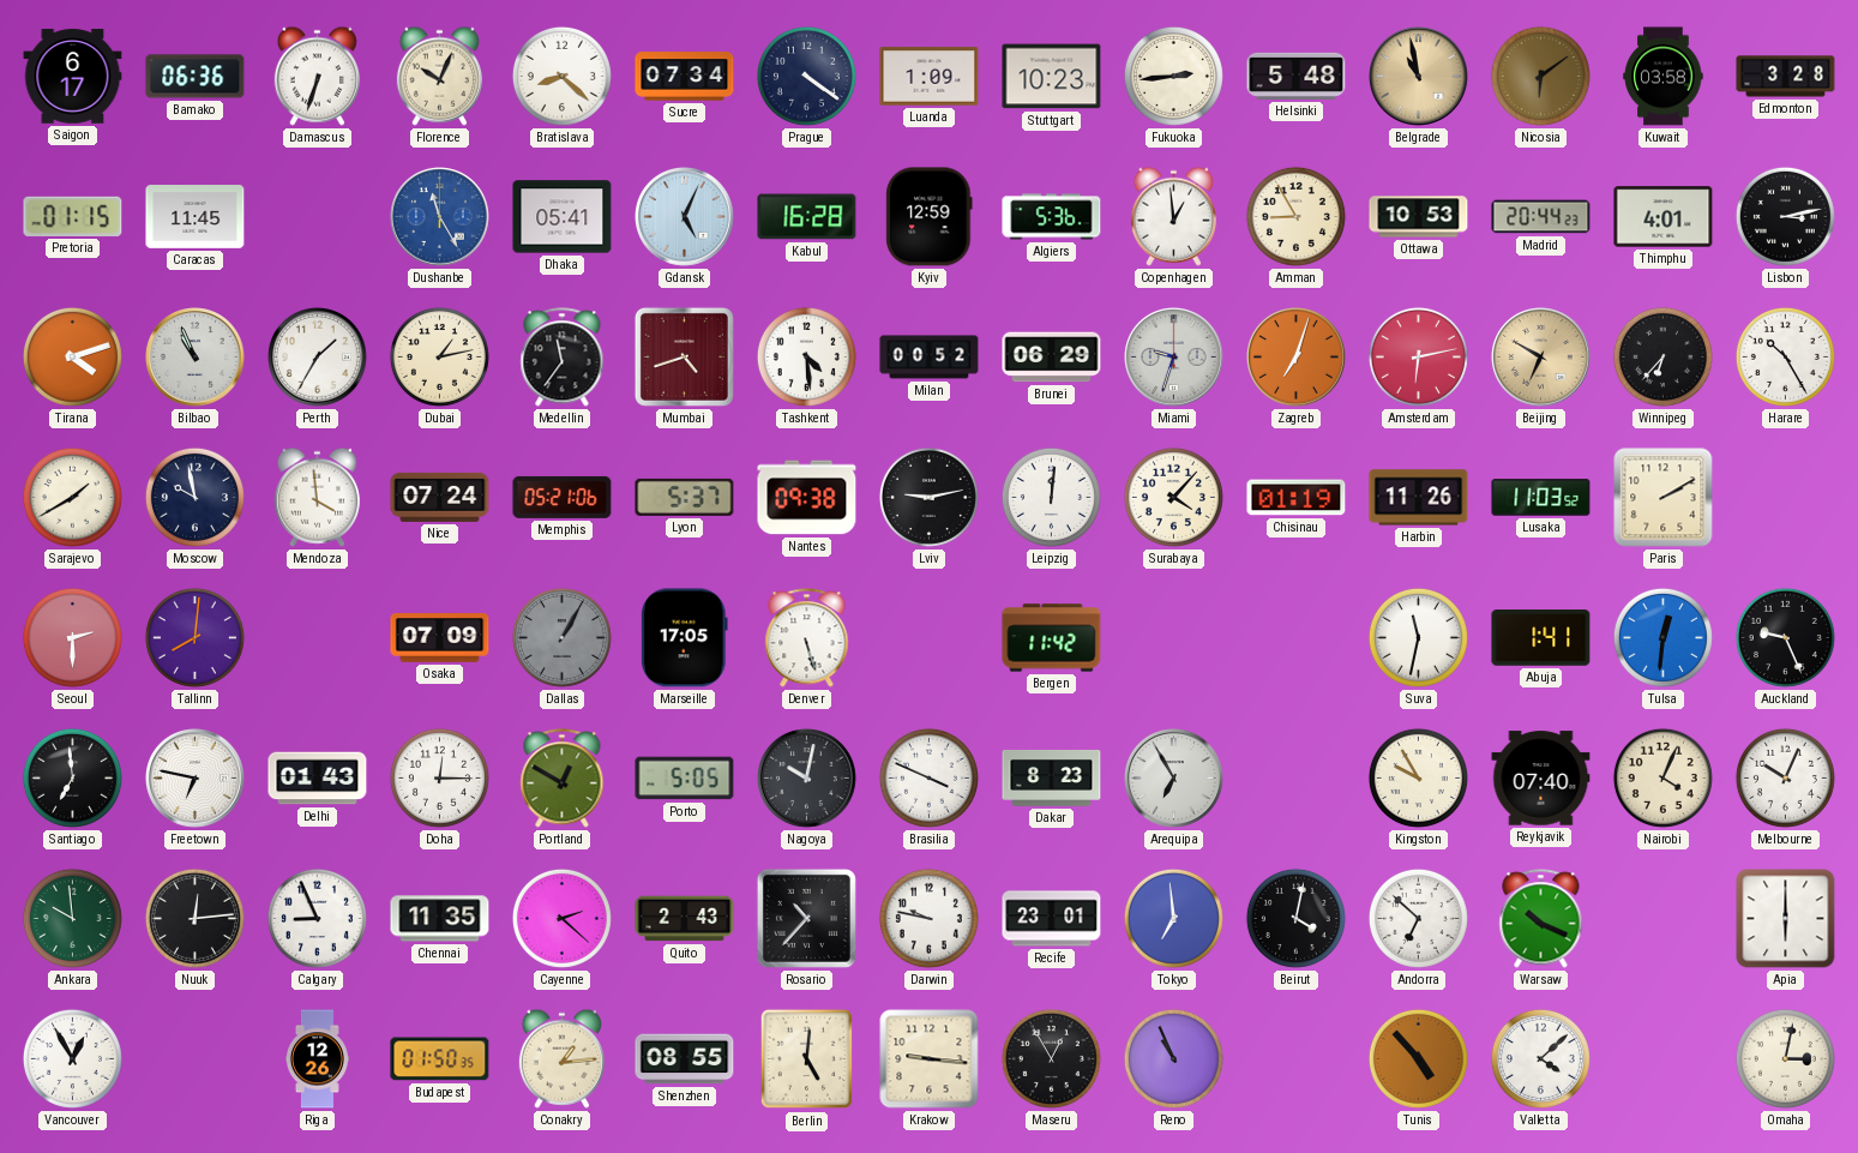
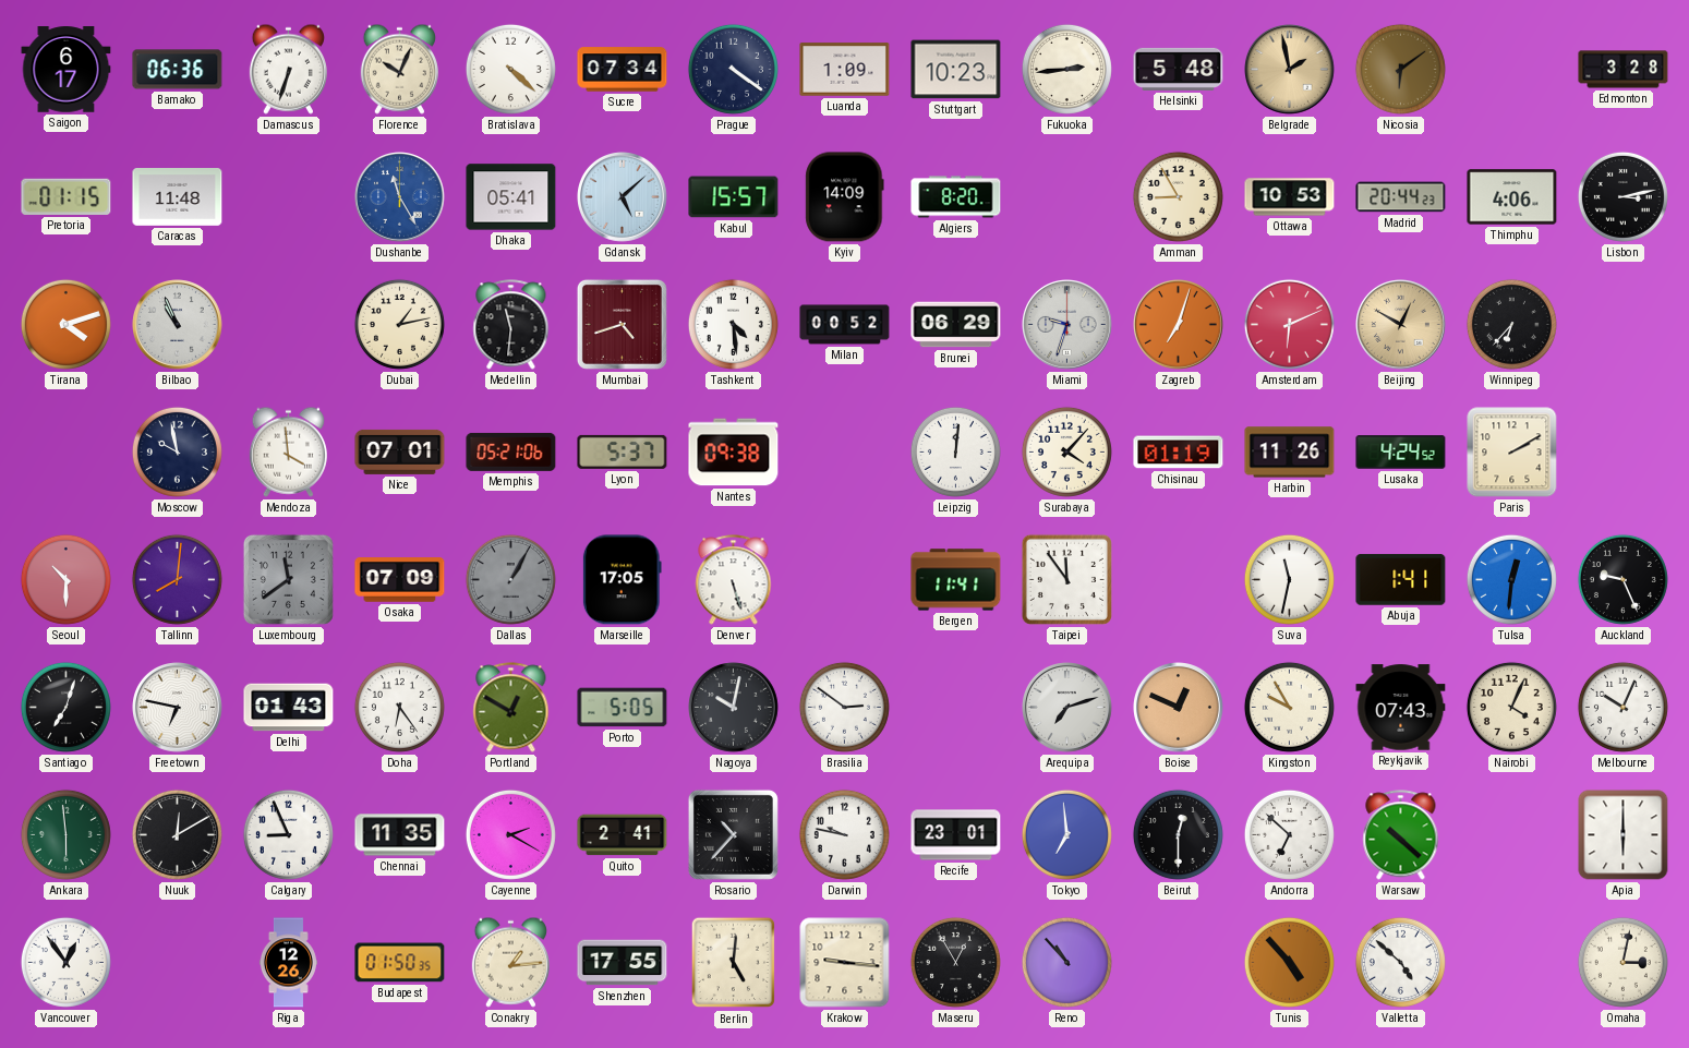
Bratislava: 8:22 -> 4:22 (510, 69)
Belgrade: 10:58 -> 1:58 (1290, 70)
Kuwait: 03:58 -> none (1664, 77)
Caracas: 11:45 -> 11:48 (178, 197)
Gdansk: 5:04 -> 5:08 (623, 197)
Kabul: 16:28 -> 15:57 (734, 197)
Kyiv: 12:59 -> 14:09 (845, 197)
Algiers: 5:36 -> 8:20 (956, 197)
Copenhagen: 12:59 -> none (1173, 216)
Thimphu: 4:01 -> 4:06 (1512, 197)
Perth: 1:35 -> none (318, 358)
Medellin: 11:36 -> 11:31 (511, 325)
Amsterdam: 6:13 -> 6:11 (1289, 324)
Beijing: 6:50 -> 12:50 (1401, 325)
Harare: 10:25 -> none (1785, 356)
Sarajevo: 1:40 -> none (72, 497)
Nice: 07:24 -> 07:01 (400, 451)
Lviv: 9:13 -> none (928, 497)
Lusaka: 11:03 -> 4:24 (1401, 453)
Seoul: 2:30 -> 10:30 (65, 579)
Luxembourg: none -> 11:39 (288, 579)
Bergen: 11:42 -> 11:41 (956, 580)
Taipei: none -> 11:54 (1066, 579)
Santiago: 6:59 -> 7:03 (65, 707)
Doha: 12:15 -> 6:24 (399, 707)
Brasilia: 3:49 -> 2:51 (844, 707)
Dakar: 8:23 -> none (1052, 779)
Arequipa: 6:55 -> 7:12 (1067, 708)
Boise: none -> 12:49 (1179, 708)
Reykjavik: 07:40 -> 07:43 (1401, 708)
Ankara: 9:59 -> 5:59 (65, 834)
Nuuk: 12:14 -> 12:10 (177, 834)
Cayenne: 2:22 -> 2:20 (510, 834)
Quito: 2:43 -> 2:41 (623, 835)
Beirut: 4:02 -> 12:30 (1178, 834)
Warsaw: 10:19 -> 10:22 (1401, 835)
Vancouver: 12:55 -> 12:54 (65, 962)
Shenzhen: 08:55 -> 17:55 (623, 963)
Reno: 10:56 -> 10:53 (1066, 962)
Valletta: 4:08 -> 4:52 (1400, 962)
